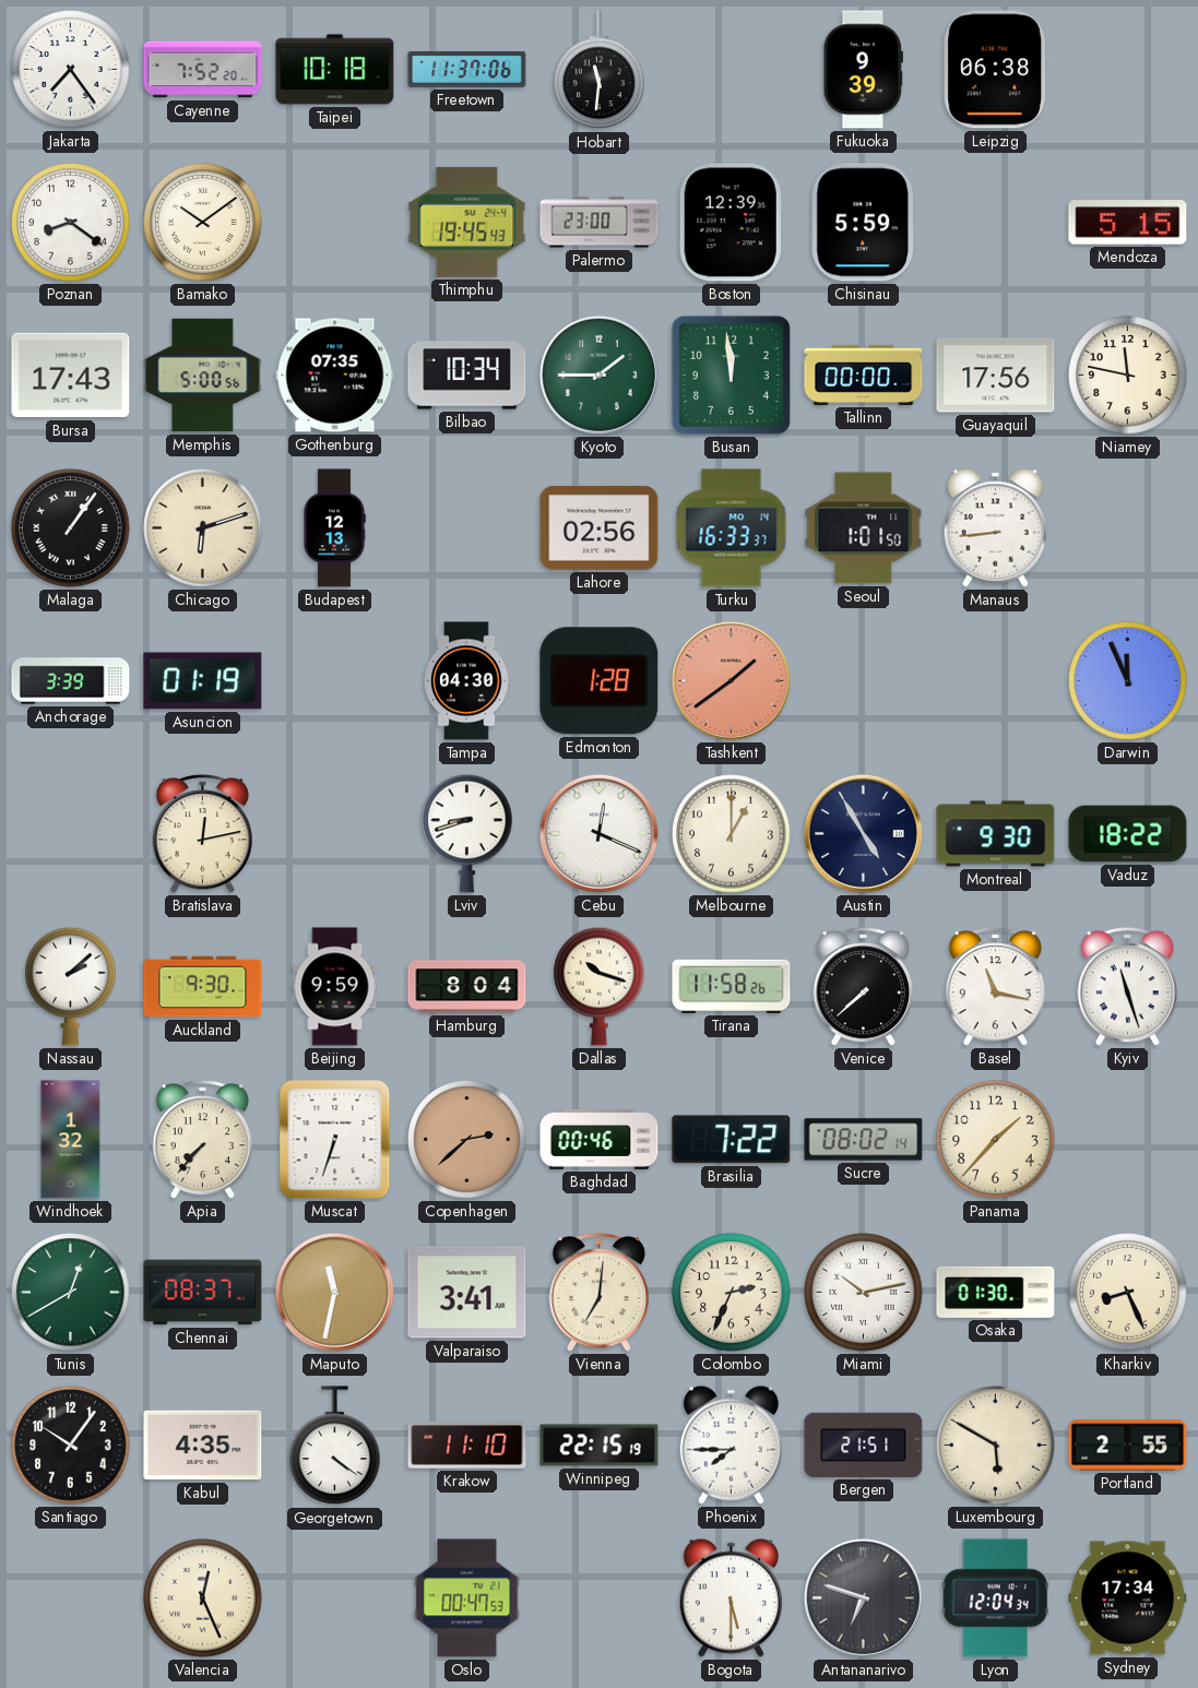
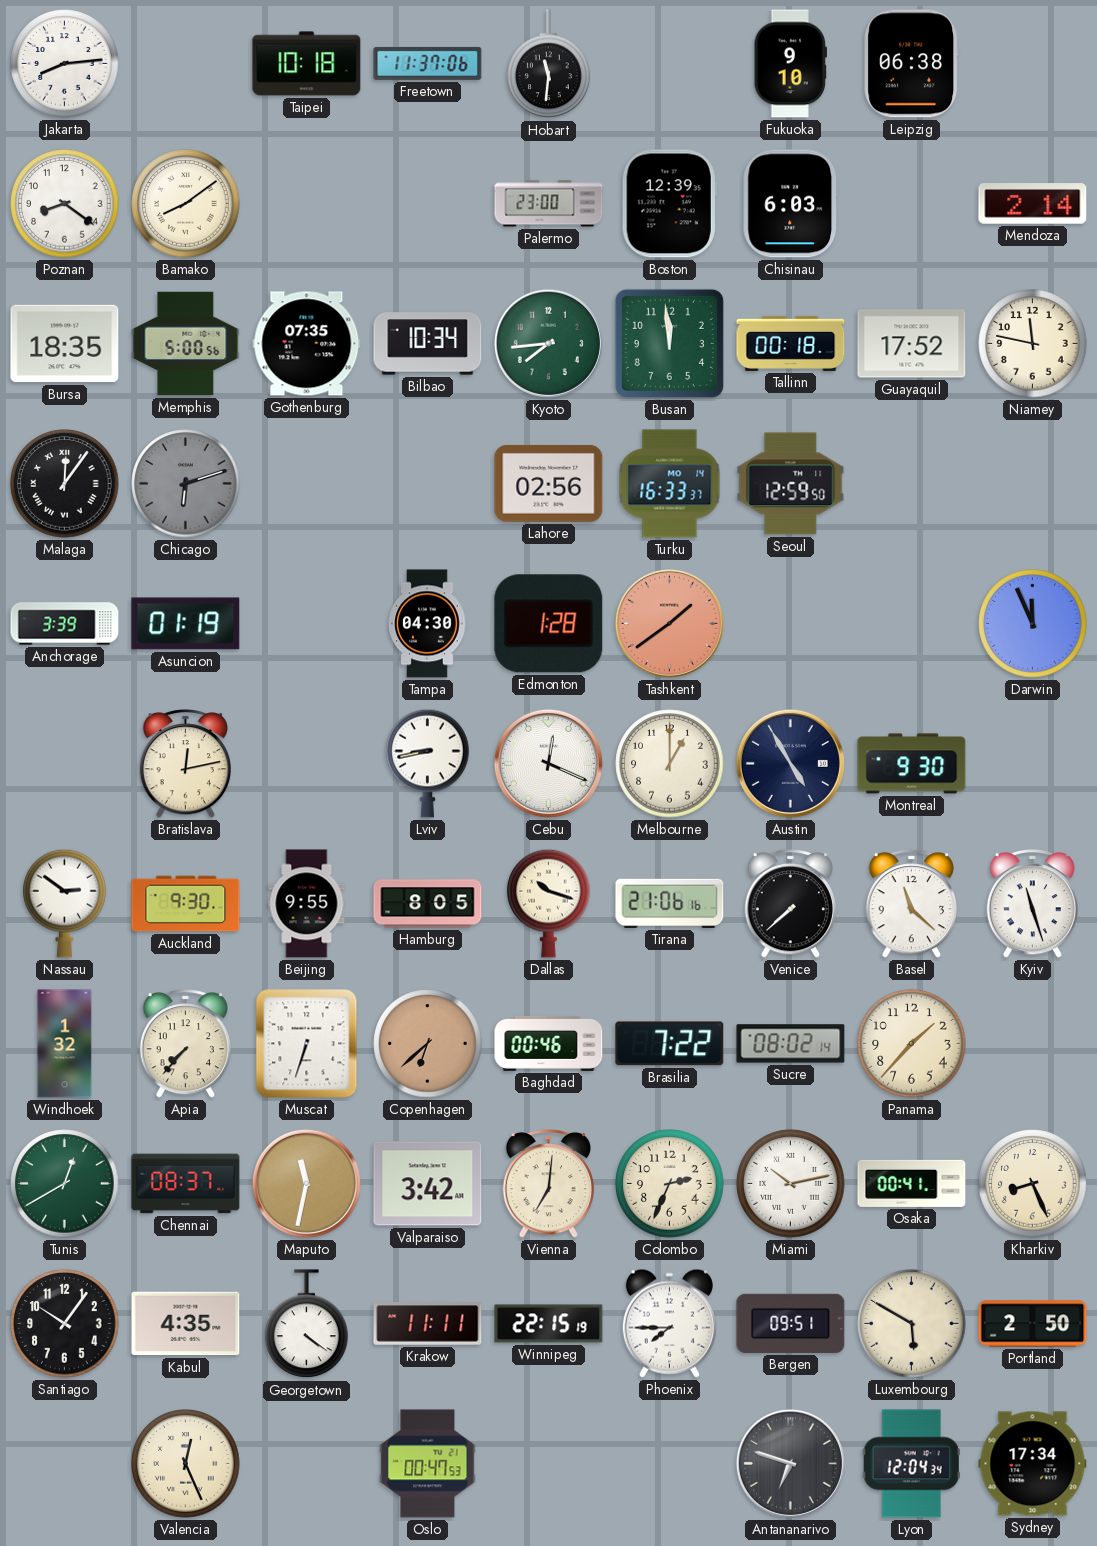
Jakarta: 7:24 -> 8:14 (65, 64)
Cayenne: 7:52 -> none (203, 70)
Fukuoka: 9:39 -> 9:10 (790, 64)
Bamako: 10:09 -> 8:09 (186, 204)
Thimphu: 19:45 -> none (467, 222)
Chisinau: 5:59 -> 6:03 (790, 204)
Mendoza: 5:15 -> 2:14 (1033, 204)
Bursa: 17:43 -> 18:35 (65, 344)
Kyoto: 1:45 -> 7:44 (548, 343)
Tallinn: 00:00 -> 00:18 (791, 343)
Guayaquil: 17:56 -> 17:52 (912, 344)
Malaga: 1:06 -> 12:06 (65, 484)
Chicago dial: cream -> grey (186, 484)
Budapest: 12:13 -> none (334, 528)
Seoul: 1:01 -> 12:59 (791, 484)
Manaus: 8:44 -> none (995, 527)
Lviv: 8:42 -> 8:43 (428, 763)
Vaduz: 18:22 -> none (1128, 834)
Nassau: 2:08 -> 2:51 (65, 903)
Beijing: 9:59 -> 9:55 (307, 904)
Hamburg: 8:04 -> 8:05 (428, 904)
Tirana: 11:58 -> 21:06 (670, 903)
Basel: 11:17 -> 11:22 (911, 904)
Copenhagen: 2:38 -> 6:38 (428, 1044)
Valparaiso: 3:41 -> 3:42 (428, 1184)
Osaka: 01:30 -> 00:41 (912, 1183)
Krakow: 11:10 -> 11:11 (428, 1324)
Bergen: 21:51 -> 09:51 (791, 1323)
Portland: 2:55 -> 2:50 (1033, 1324)
Bogota: 5:30 -> none (731, 1597)
